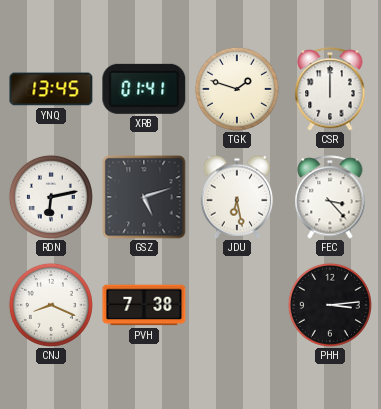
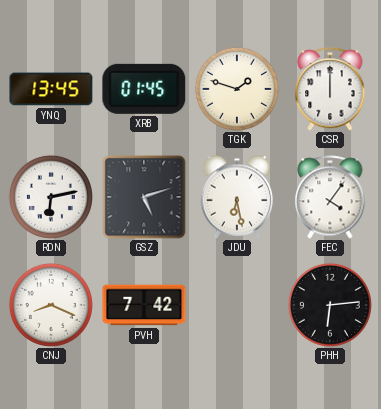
XRB: 01:41 -> 01:45 (144, 89)
FEC: 3:23 -> 4:06 (330, 197)
PVH: 7:38 -> 7:42 (144, 305)
PHH: 3:14 -> 6:14 (330, 305)
